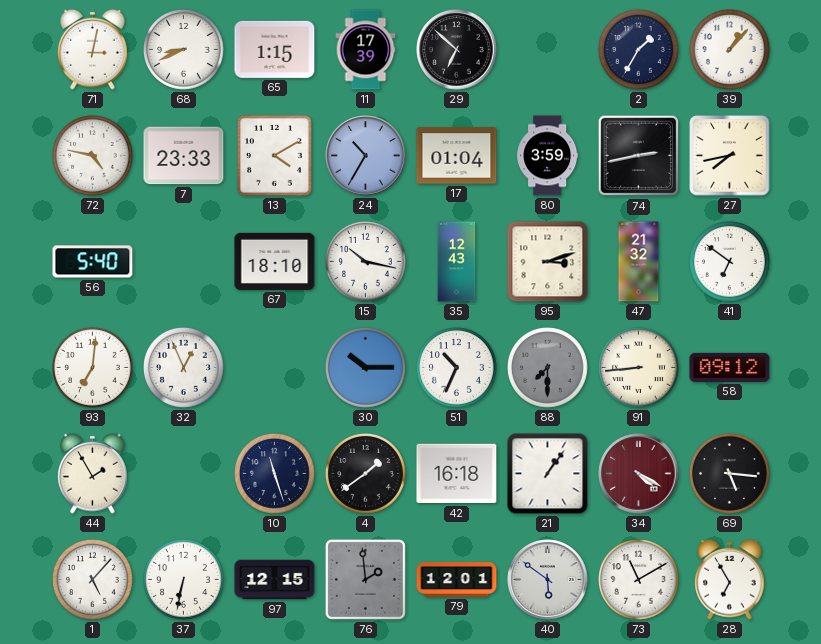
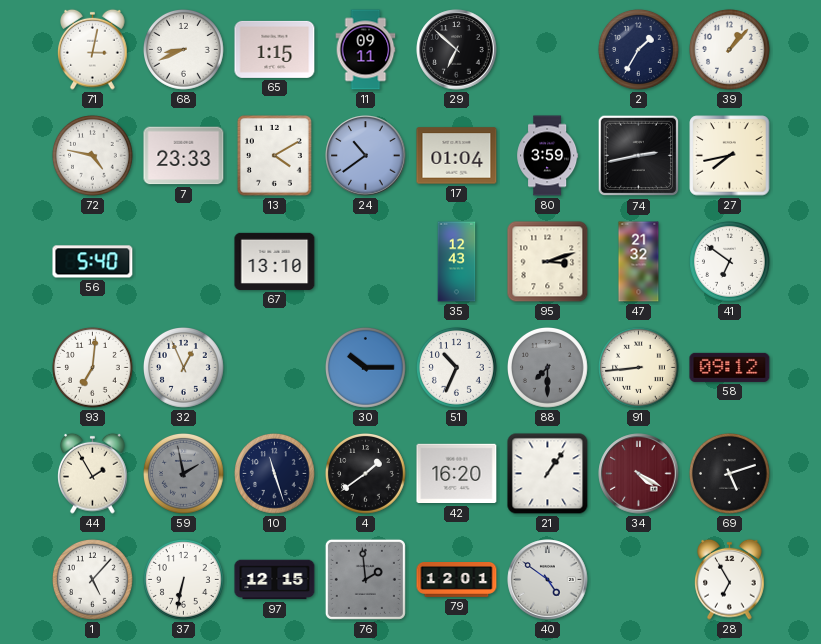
11: 17:39 -> 09:11 (366, 50)
24: 10:35 -> 10:39 (366, 156)
67: 18:10 -> 13:10 (275, 261)
15: 10:17 -> none (366, 262)
59: none -> 1:58 (184, 474)
42: 16:18 -> 16:20 (457, 474)
69: 5:16 -> 5:12 (730, 474)
40: 5:51 -> 4:51 (548, 580)
73: 11:10 -> none (639, 580)
